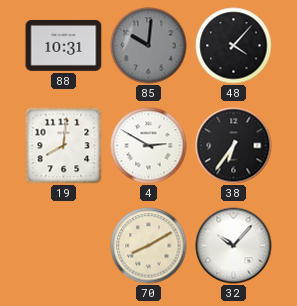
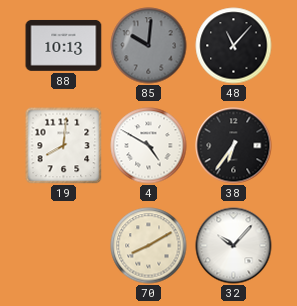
88: 10:31 -> 10:13 (64, 45)
48: 4:07 -> 11:07 (234, 46)
4: 2:50 -> 4:50 (149, 146)
